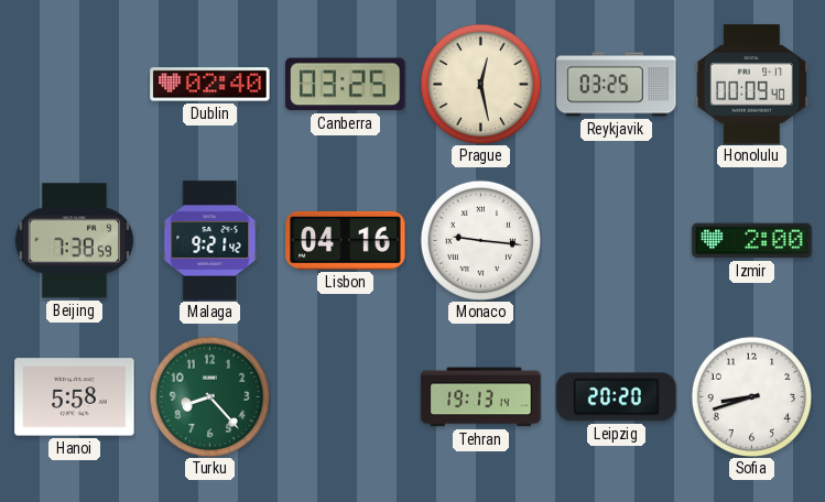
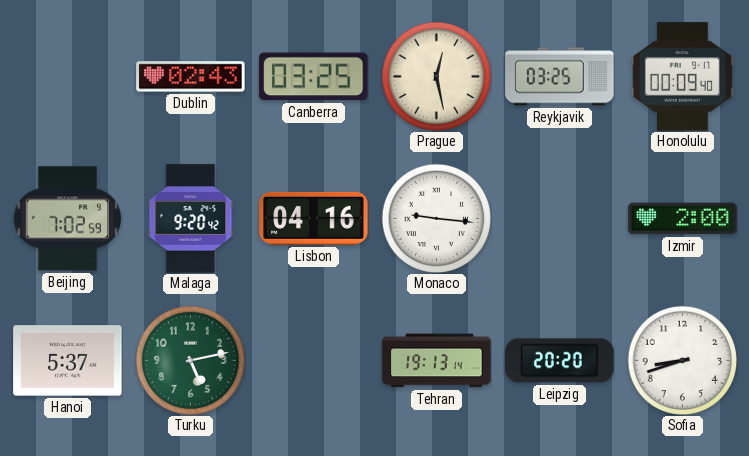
Dublin: 02:40 -> 02:43 (191, 77)
Beijing: 7:38 -> 7:02 (67, 219)
Malaga: 9:21 -> 9:20 (191, 219)
Hanoi: 5:58 -> 5:37 (68, 361)
Turku: 8:23 -> 5:13 (190, 360)
